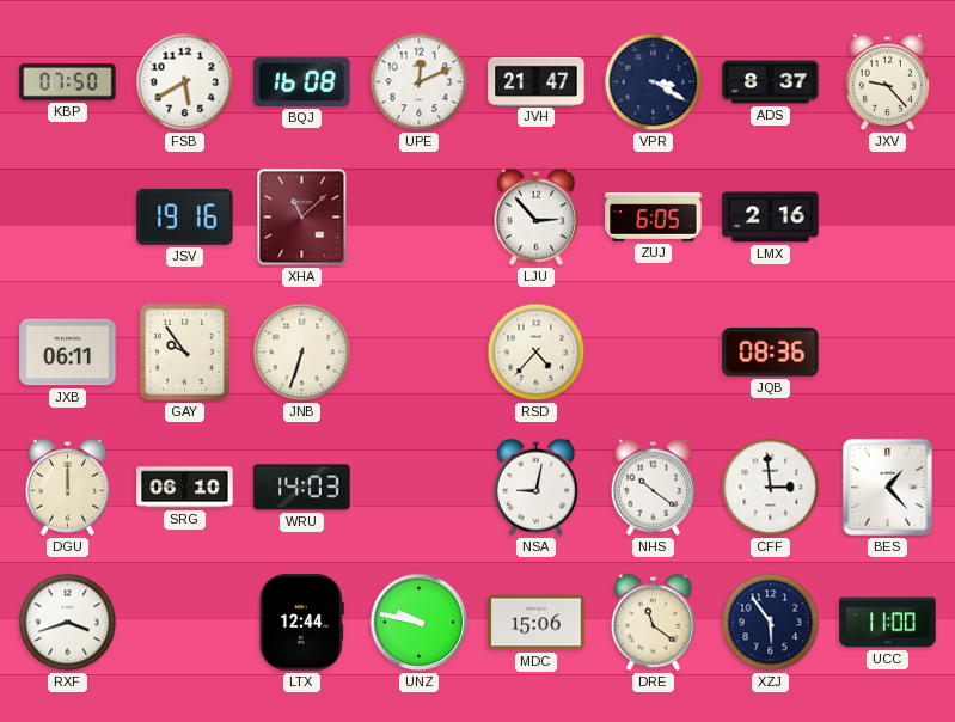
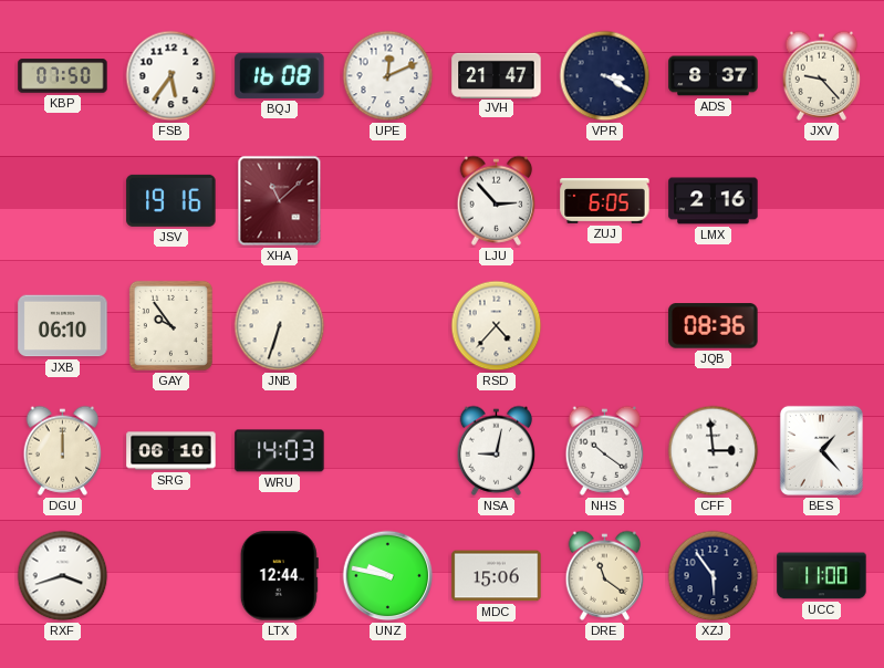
FSB: 5:40 -> 5:36 (171, 76)
JXB: 06:11 -> 06:10 (63, 326)
